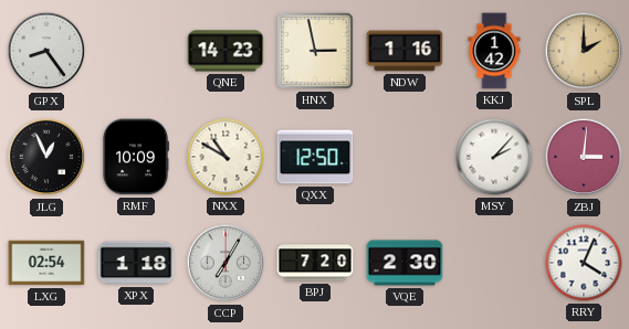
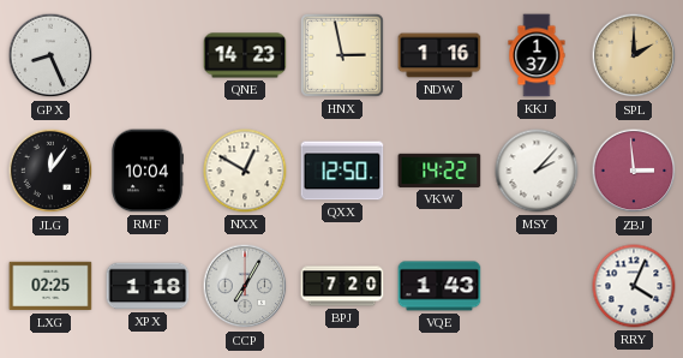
GPX: 8:24 -> 8:26 (50, 55)
KKJ: 1:42 -> 1:37 (537, 55)
JLG: 12:56 -> 12:06 (50, 171)
RMF: 10:09 -> 10:04 (148, 171)
NXX: 10:50 -> 12:50 (245, 171)
VKW: none -> 14:22 (439, 171)
ZBJ: 3:01 -> 2:59 (634, 171)
LXG: 02:54 -> 02:25 (50, 286)
VQE: 2:30 -> 1:43 (439, 286)
